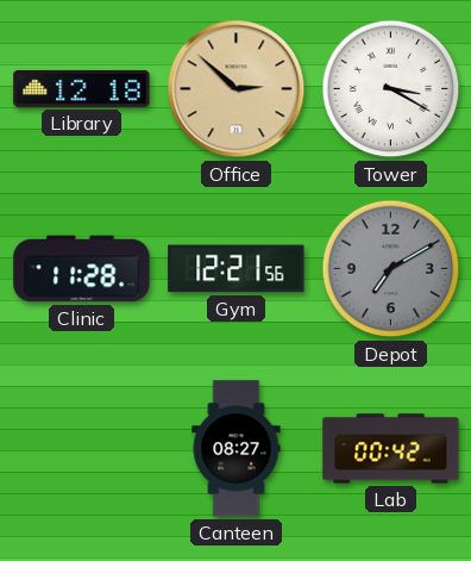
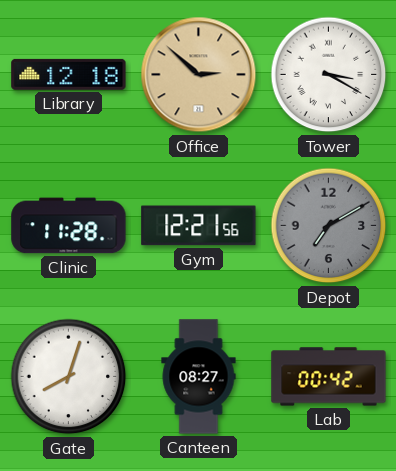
Gate: none -> 8:03 (69, 377)
